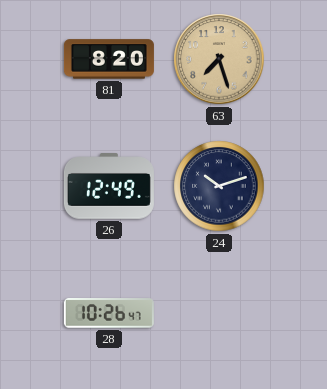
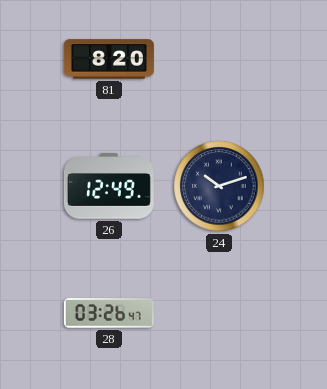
63: 7:27 -> none (219, 59)
28: 10:26 -> 03:26 (109, 313)
